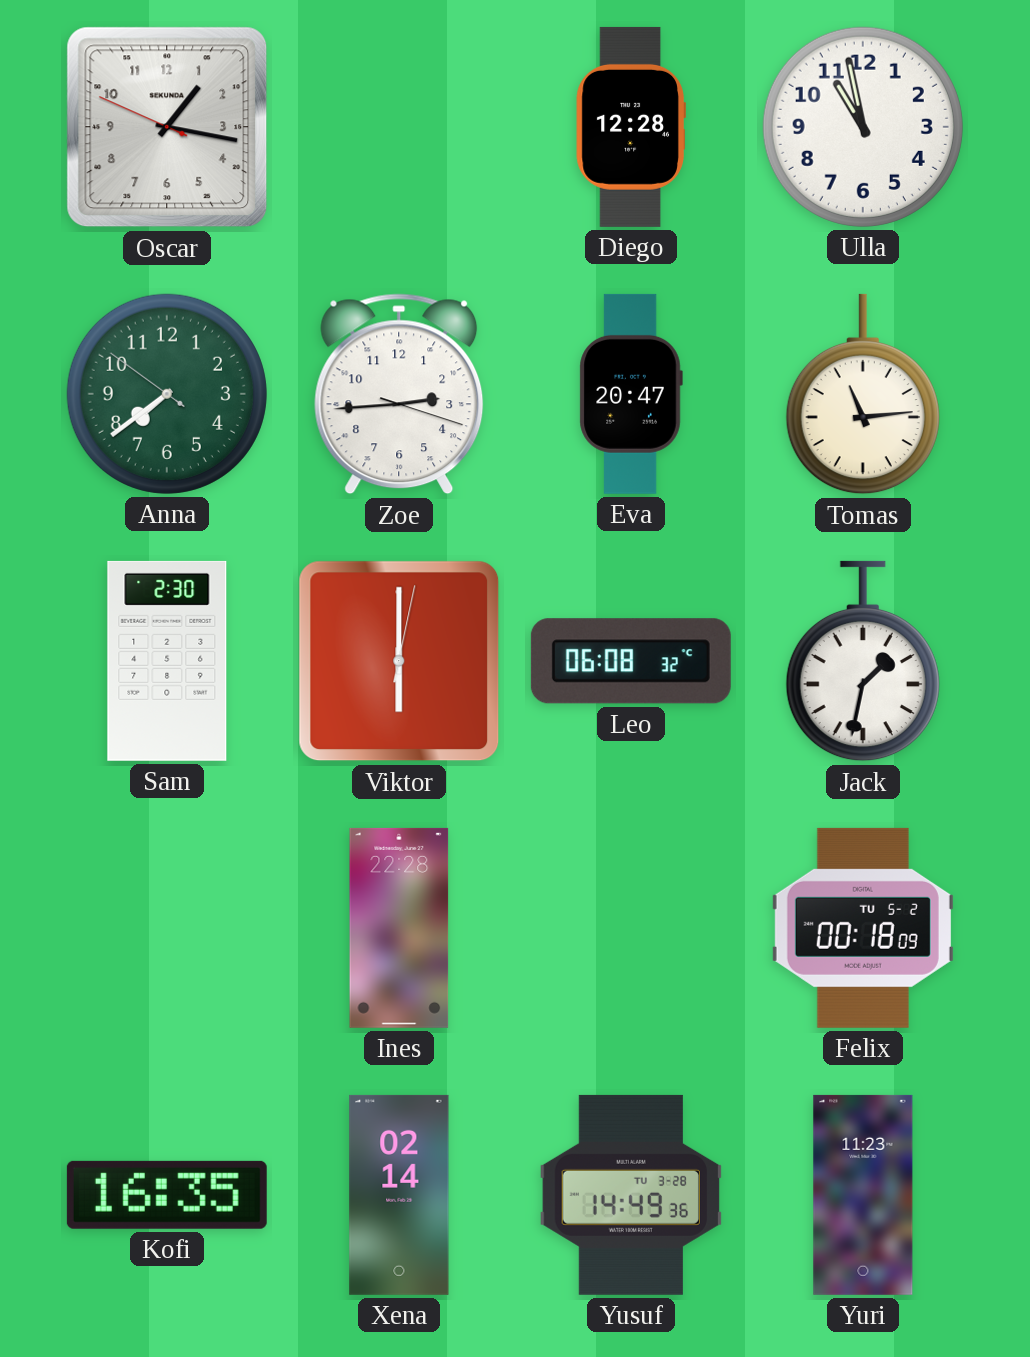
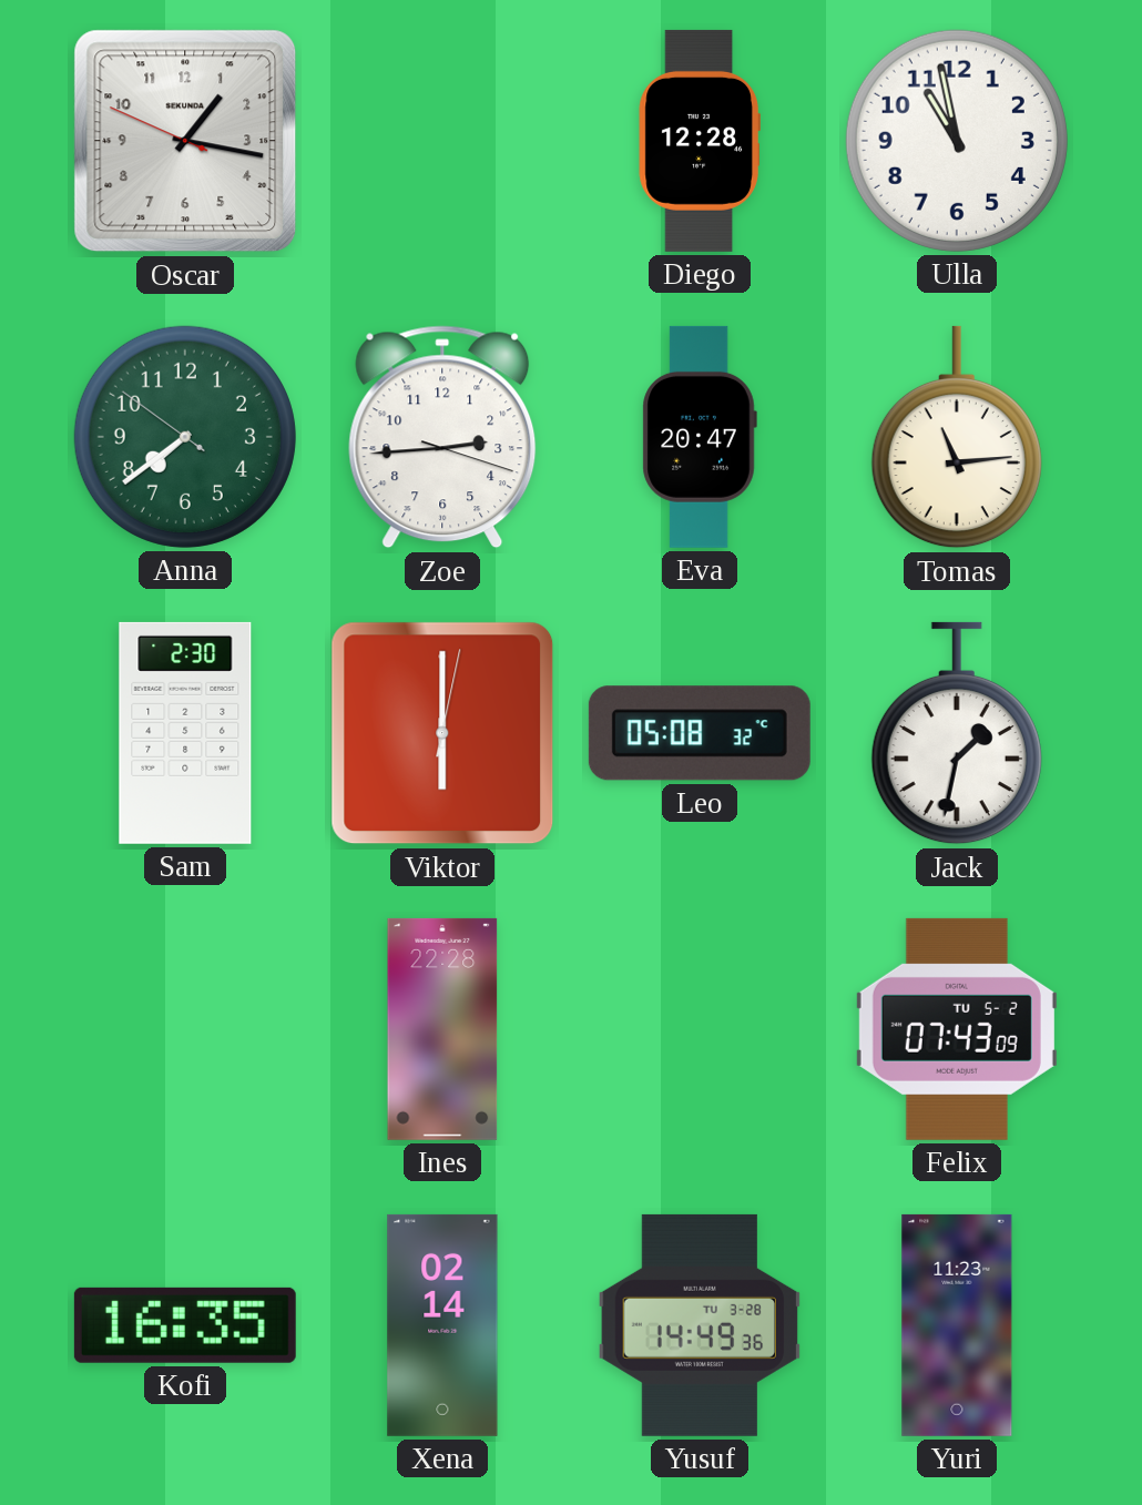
Leo: 06:08 -> 05:08 (700, 733)
Felix: 00:18 -> 07:43 (957, 1029)
